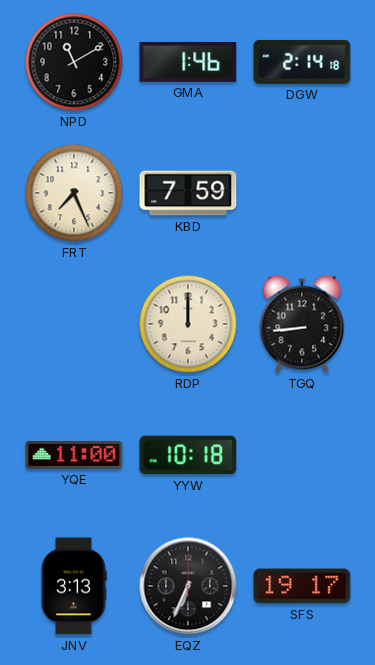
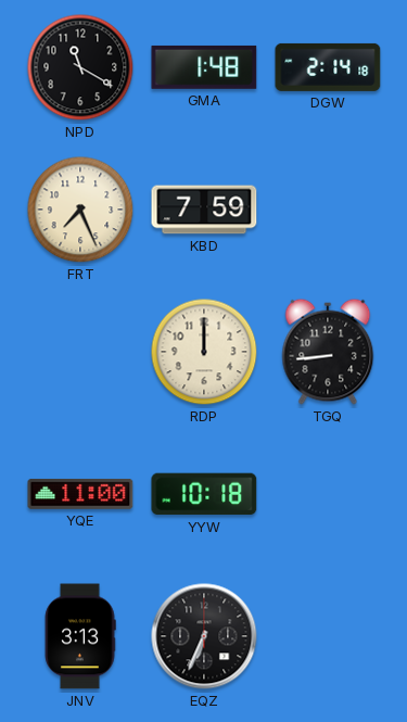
NPD: 11:10 -> 11:20 (80, 67)
GMA: 1:46 -> 1:48 (204, 67)
SFS: 19:17 -> none (302, 586)
